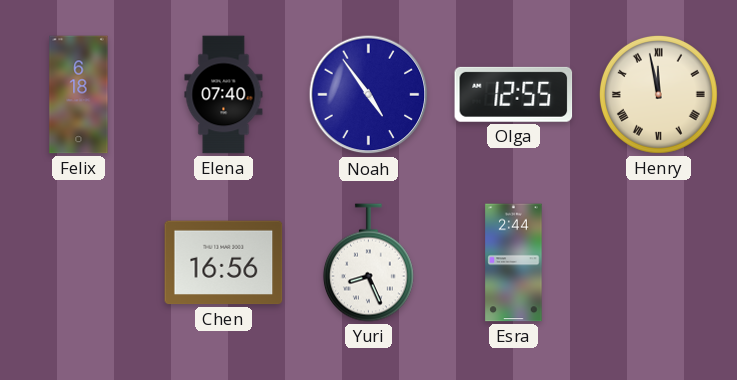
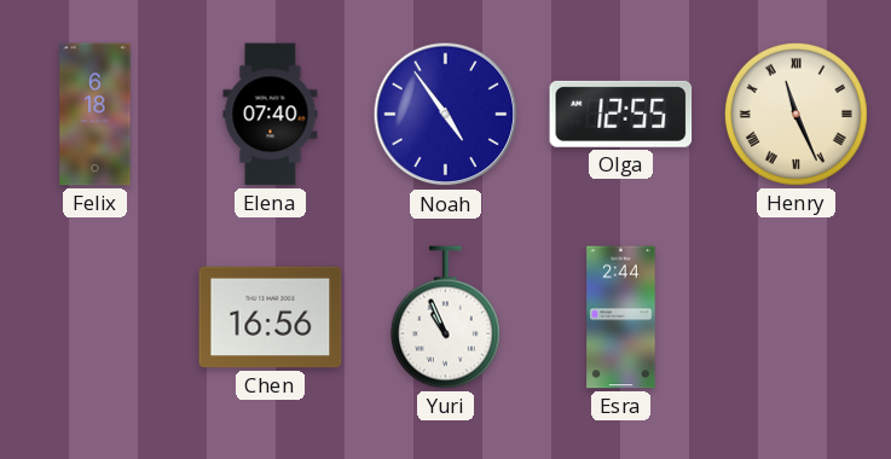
Henry: 11:58 -> 11:26 (795, 114)
Yuri: 8:26 -> 10:56 (445, 318)
